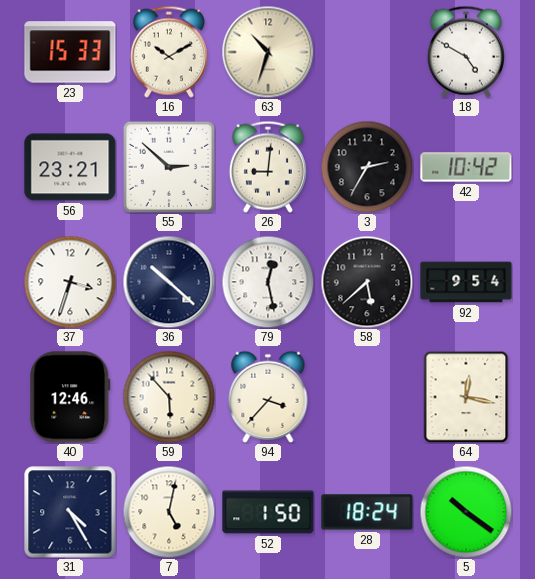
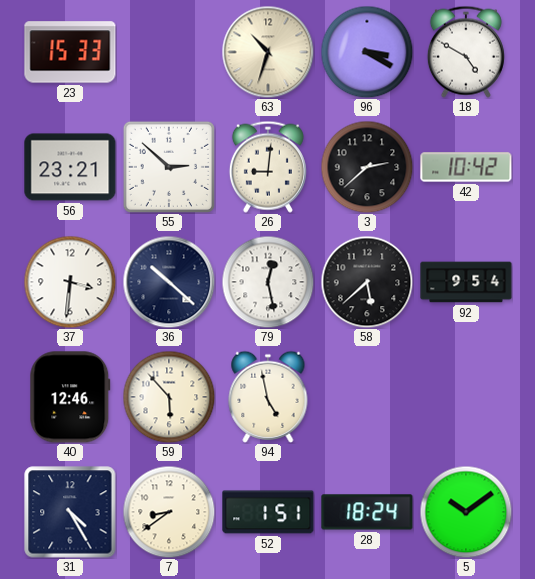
16: 10:10 -> none (169, 52)
96: none -> 3:20 (367, 52)
3: 2:35 -> 2:38 (367, 167)
37: 3:33 -> 3:31 (70, 282)
94: 3:37 -> 4:58 (268, 397)
64: 12:17 -> none (466, 397)
7: 5:02 -> 8:39 (169, 512)
52: 1:50 -> 1:51 (268, 512)
5: 10:21 -> 10:09 (466, 512)
